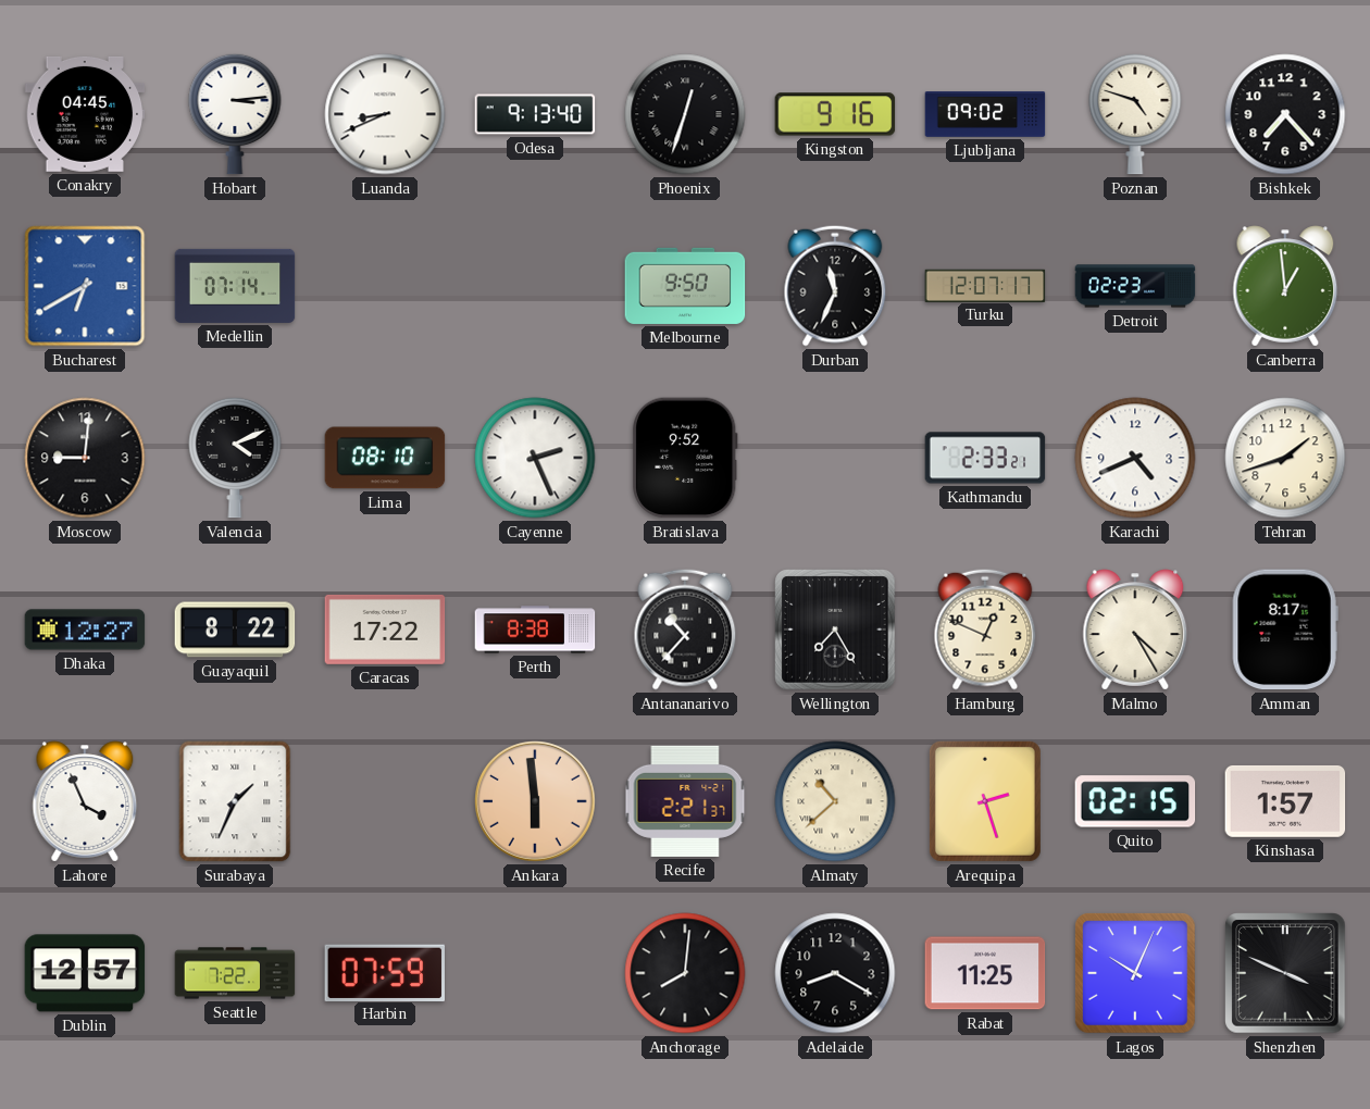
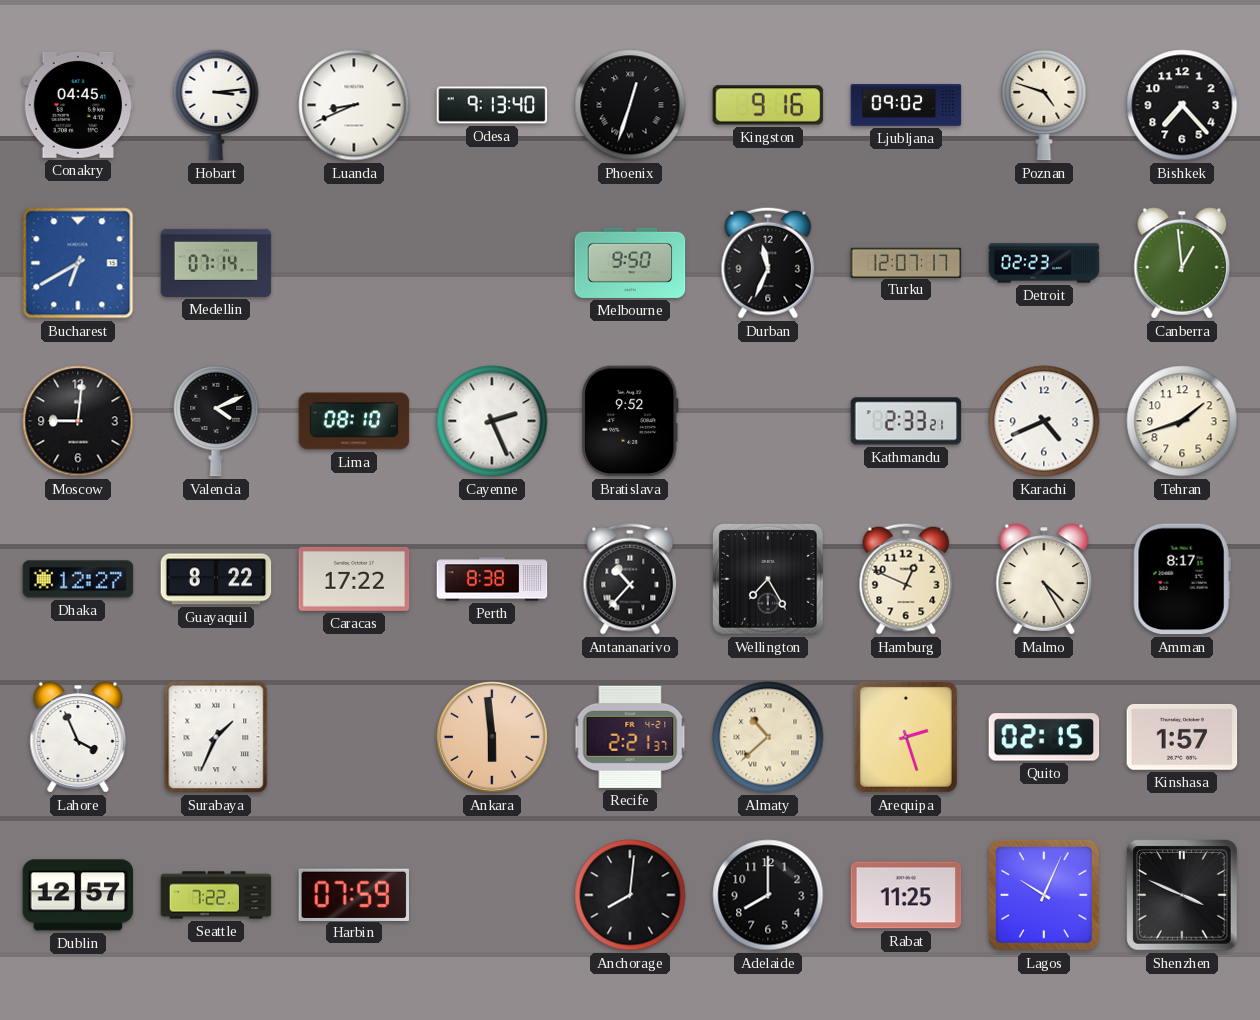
Adelaide: 8:20 -> 8:00 (768, 895)
